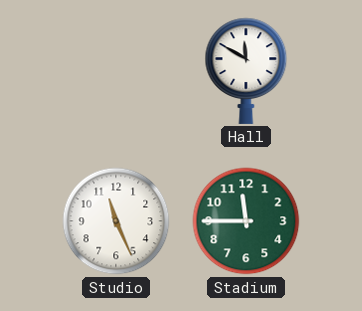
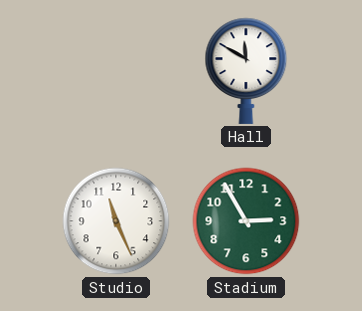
Stadium: 11:45 -> 2:55 (246, 221)
